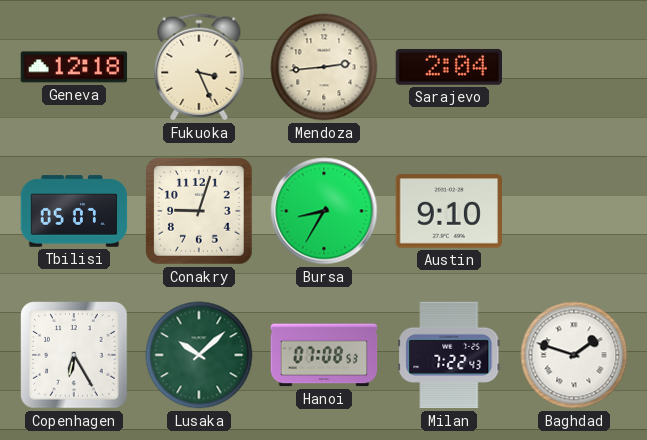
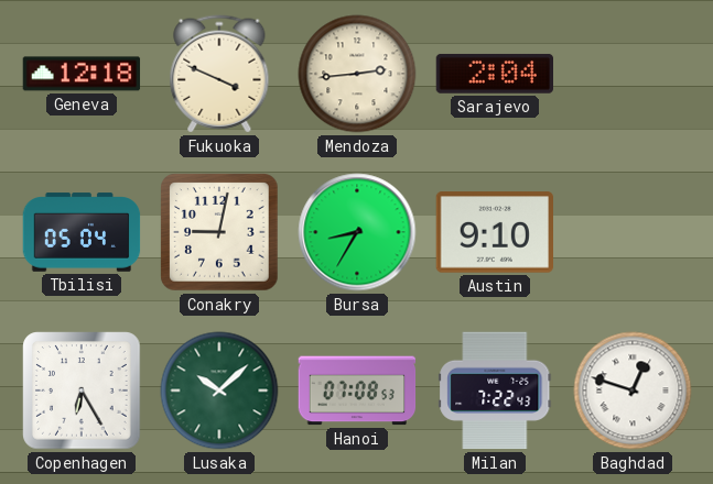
Fukuoka: 3:26 -> 3:49 (219, 74)
Tbilisi: 05:07 -> 05:04 (82, 232)
Conakry: 9:03 -> 9:02 (219, 232)
Baghdad: 1:48 -> 12:48 (633, 391)
